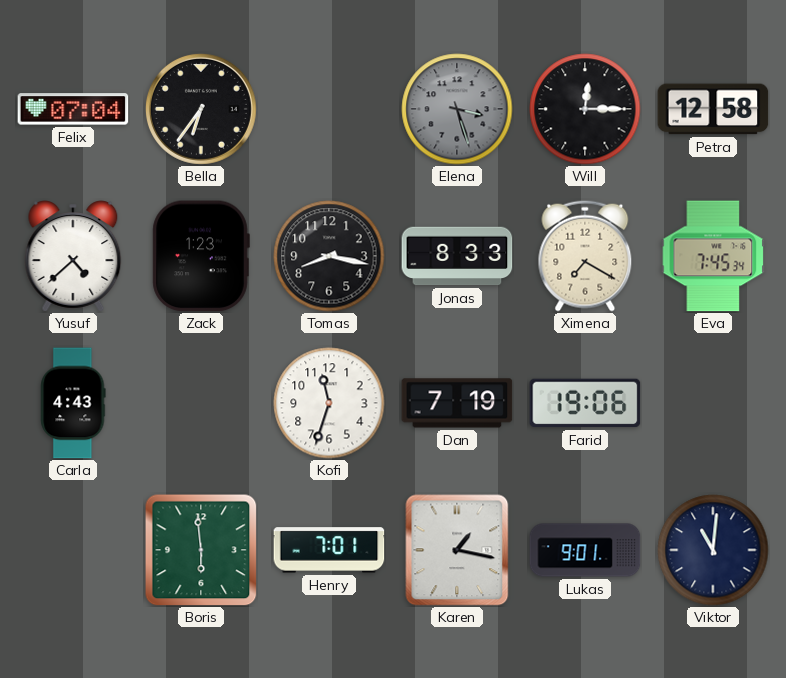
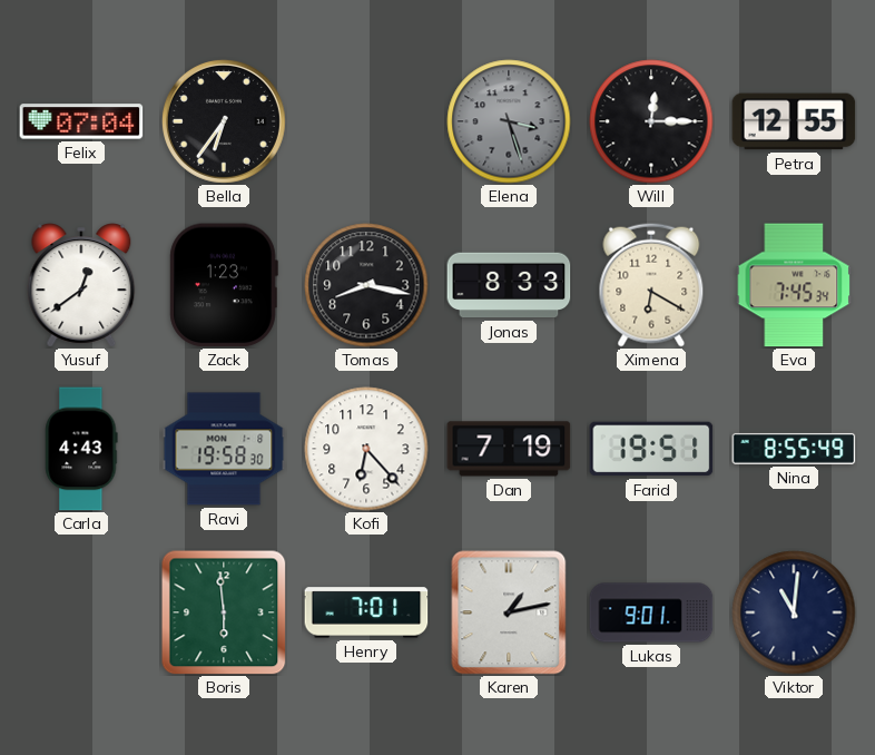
Petra: 12:58 -> 12:55 (794, 121)
Yusuf: 4:38 -> 12:39 (81, 285)
Ximena: 7:20 -> 6:20 (651, 285)
Ravi: none -> 19:58 (224, 449)
Kofi: 11:33 -> 6:23 (366, 449)
Farid: 19:06 -> 19:51 (651, 449)
Nina: none -> 8:55 (794, 449)
Karen: 1:17 -> 1:13 (509, 612)
